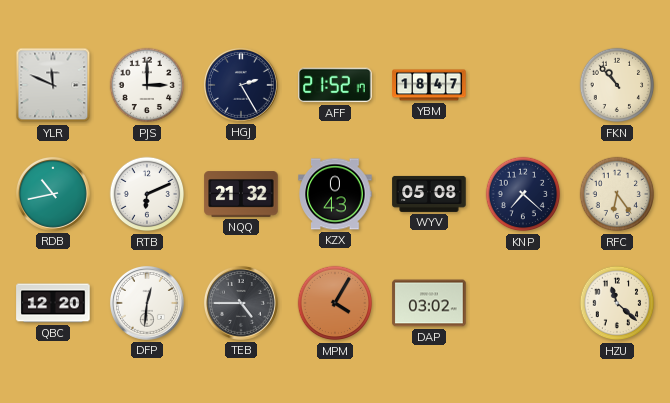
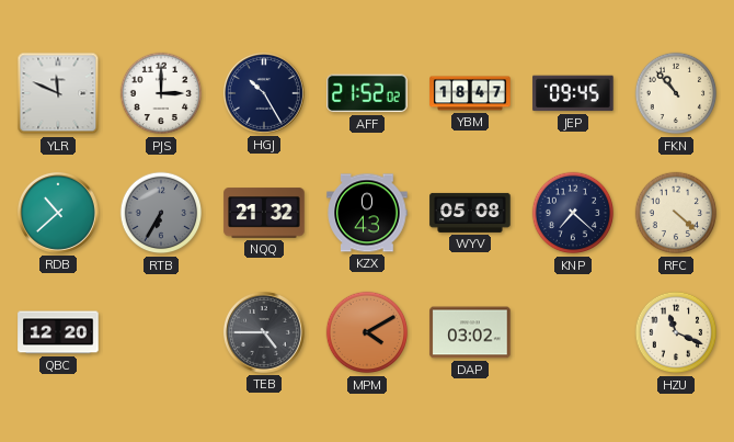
HGJ: 2:25 -> 10:25 (264, 93)
AFF: 21:52:17 -> 21:52:02 (367, 93)
JEP: none -> 09:45 (573, 93)
RDB: 10:43 -> 10:38 (58, 213)
RTB: 6:11 -> 6:35 (161, 213)
RTB dial: white -> grey (161, 213)
RFC: 6:24 -> 4:22 (676, 213)
DFP: 12:31 -> none (147, 303)
MPM: 4:05 -> 4:10 (367, 332)
HZU: 11:22 -> 11:19 (676, 332)
